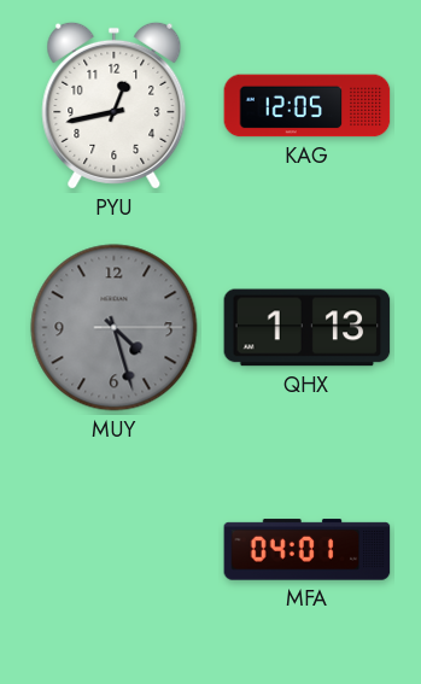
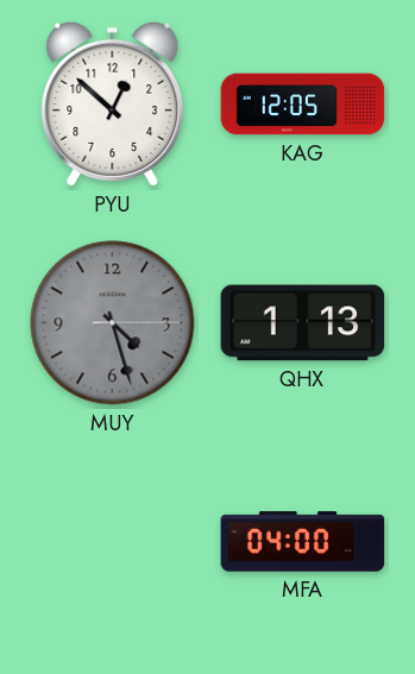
PYU: 12:43 -> 12:52 (113, 103)
MFA: 04:01 -> 04:00 (303, 542)
